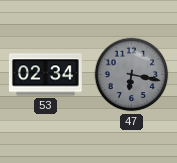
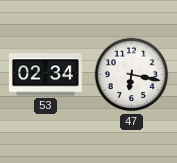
47 dial: grey -> white (132, 75)
